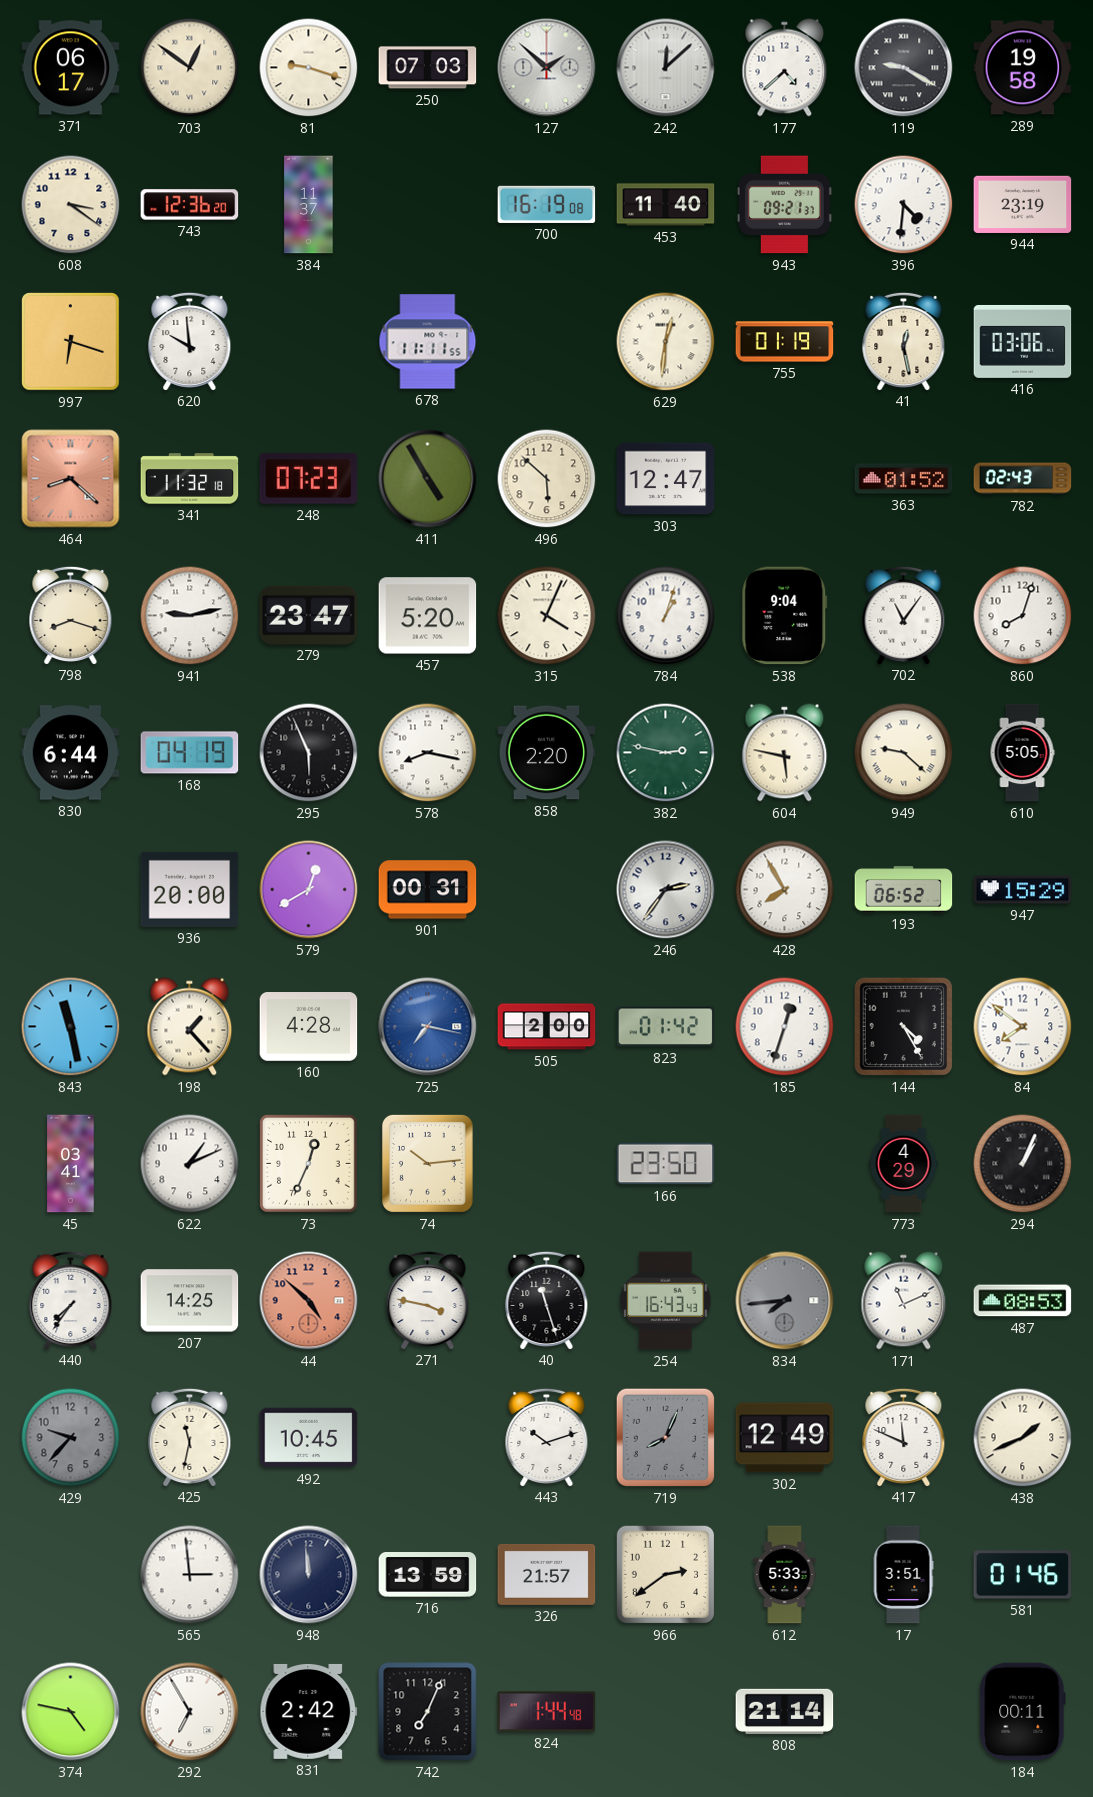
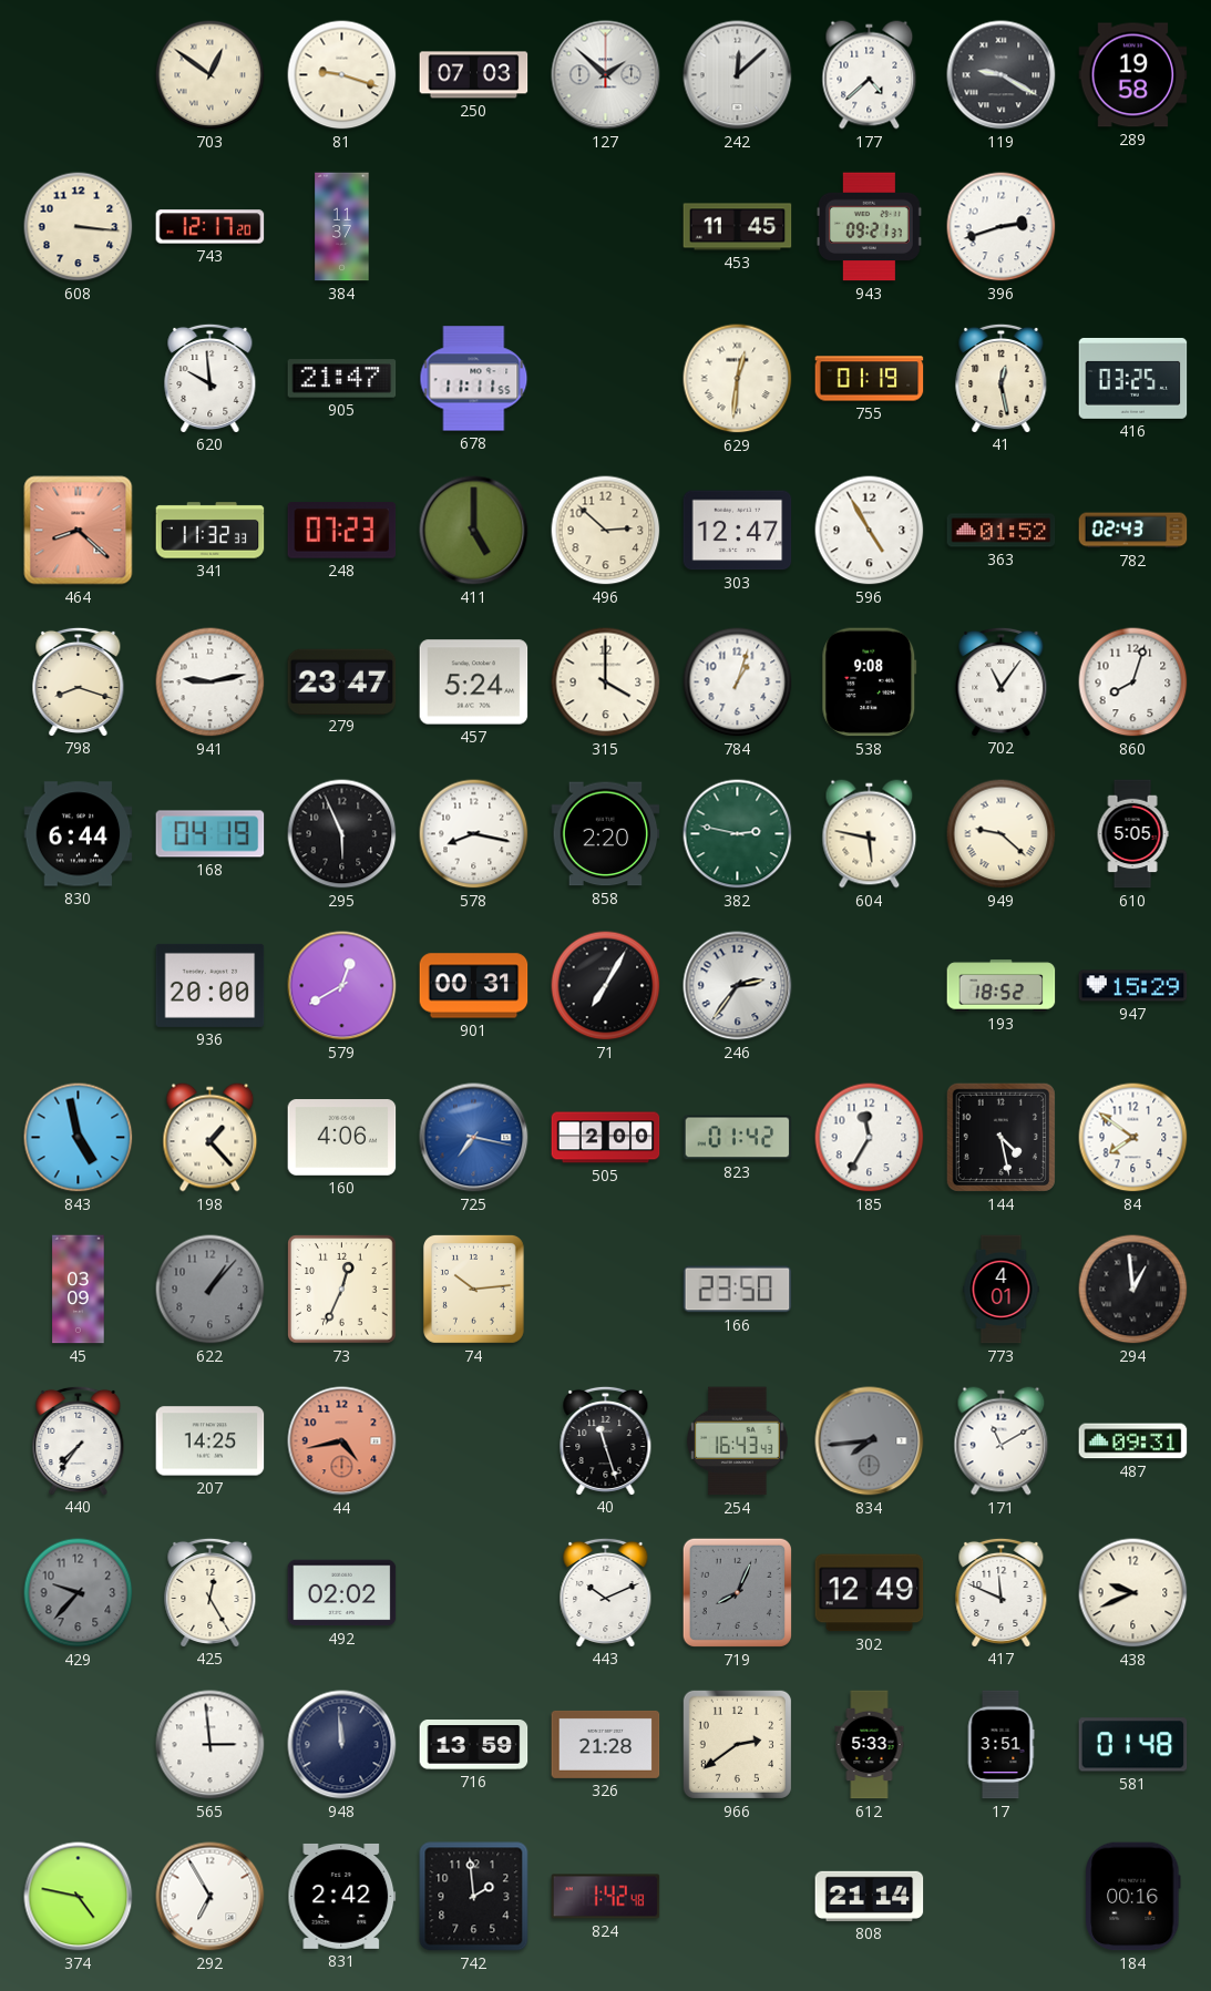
371: 06:17 -> none (71, 68)
608: 3:21 -> 3:16 (79, 227)
743: 12:36 -> 12:17 (211, 227)
700: 16:19 -> none (547, 204)
453: 11:40 -> 11:45 (738, 227)
396: 4:31 -> 2:42 (1002, 227)
944: 23:19 -> none (1023, 204)
997: 6:18 -> none (71, 342)
905: none -> 21:47 (342, 379)
416: 03:06 -> 03:25 (1133, 378)
341: 11:32:18 -> 11:32:33 (211, 531)
411: 4:55 -> 5:00 (474, 531)
496: 5:52 -> 2:52 (606, 531)
596: none -> 4:55 (870, 531)
457: 5:20 -> 5:24 (474, 683)
315: 4:04 -> 4:00 (606, 683)
538: 9:04 -> 9:08 (870, 683)
71: none -> 7:05 (606, 986)
428: 7:55 -> none (785, 890)
193: 06:52 -> 18:52 (1002, 986)
843: 11:28 -> 4:58 (79, 1138)
160: 4:28 -> 4:06 (342, 1138)
185: 12:33 -> 11:35 (870, 1138)
144: 4:25 -> 4:28 (1000, 1137)
45: 03:41 -> 03:09 (79, 1290)
622: 1:11 -> 1:07 (211, 1290)
622 dial: white -> grey (211, 1290)
773: 4:29 -> 4:01 (1002, 1290)
294: 1:04 -> 12:59 (1133, 1290)
44: 4:52 -> 4:43 (342, 1441)
271: 3:47 -> none (428, 1300)
171: 11:11 -> 11:10 (1002, 1441)
487: 08:53 -> 09:31 (1133, 1441)
425: 11:32 -> 12:25 (211, 1592)
492: 10:45 -> 02:02 (342, 1593)
443: 10:12 -> 10:11 (606, 1592)
438: 1:41 -> 9:41 (1133, 1593)
326: 21:57 -> 21:28 (606, 1744)
581: 01:46 -> 01:48 (1133, 1745)
742: 7:04 -> 1:59 (474, 1897)
824: 1:44 -> 1:42 (606, 1897)
184: 00:11 -> 00:16 (1133, 1897)
